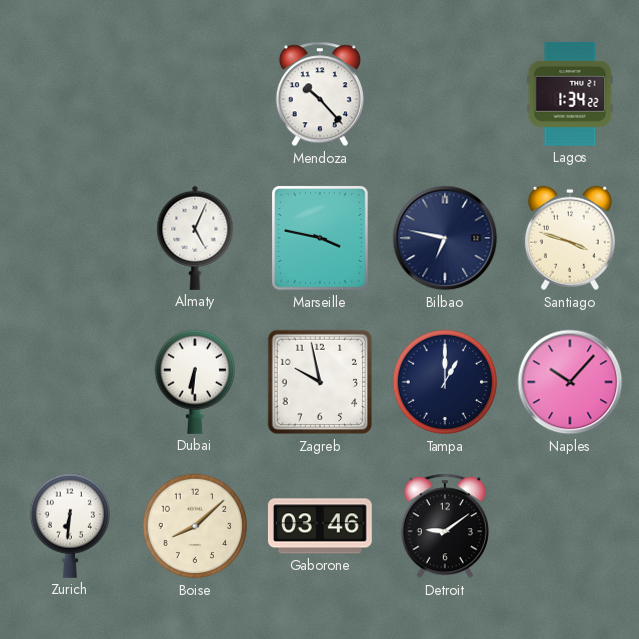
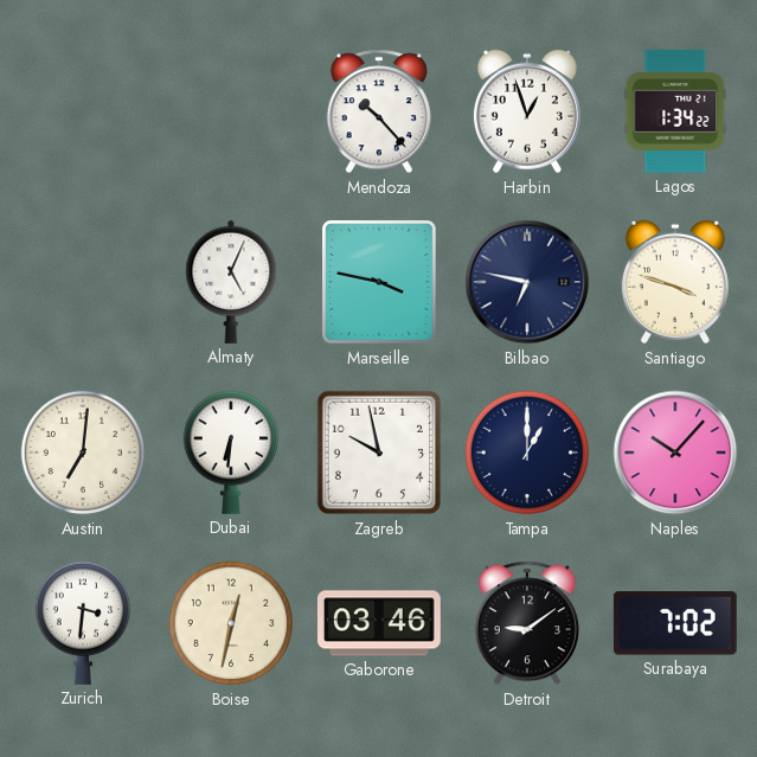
Harbin: none -> 12:57 (527, 111)
Austin: none -> 7:01 (83, 453)
Zurich: 6:31 -> 3:31 (82, 623)
Boise: 8:08 -> 12:32 (231, 623)
Surabaya: none -> 7:02 (675, 623)
